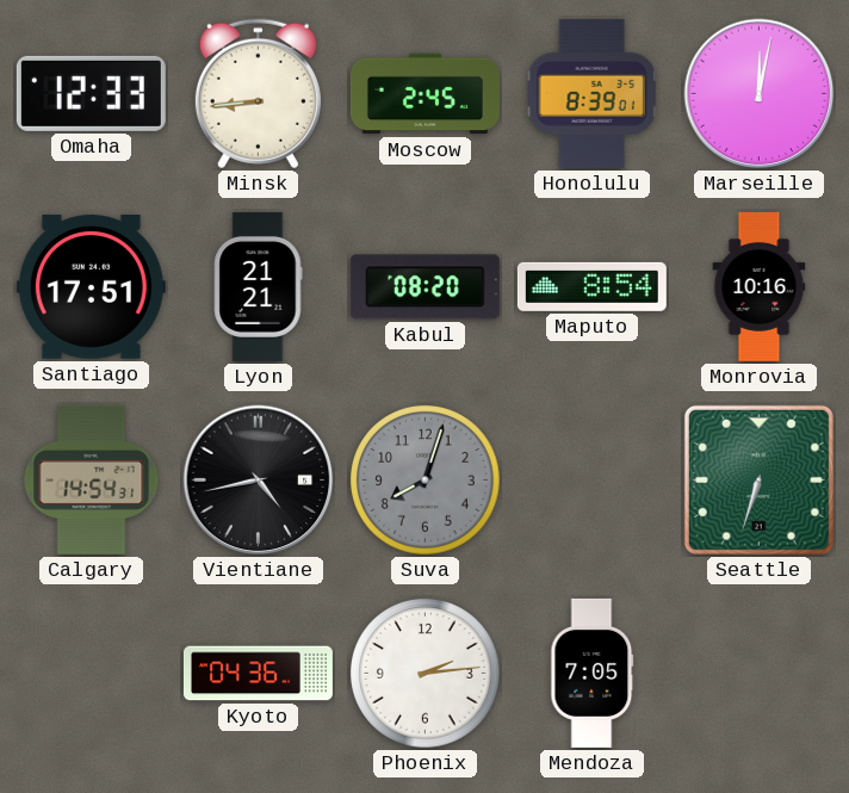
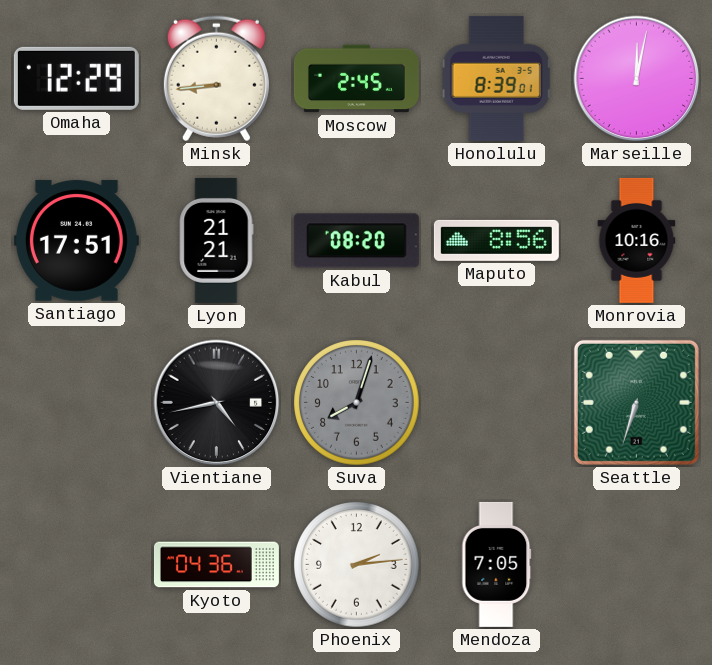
Omaha: 12:33 -> 12:29 (76, 78)
Maputo: 8:54 -> 8:56 (496, 240)
Calgary: 14:54 -> none (92, 479)
